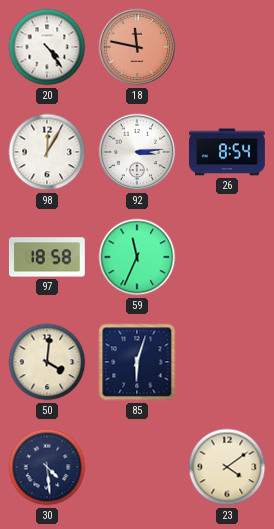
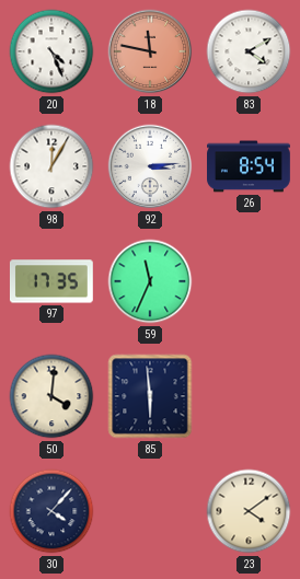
20: 4:24 -> 4:26 (51, 51)
83: none -> 4:10 (249, 51)
97: 18:58 -> 17:35 (51, 281)
85: 6:03 -> 5:59 (150, 396)
30: 4:29 -> 4:07 (51, 511)
